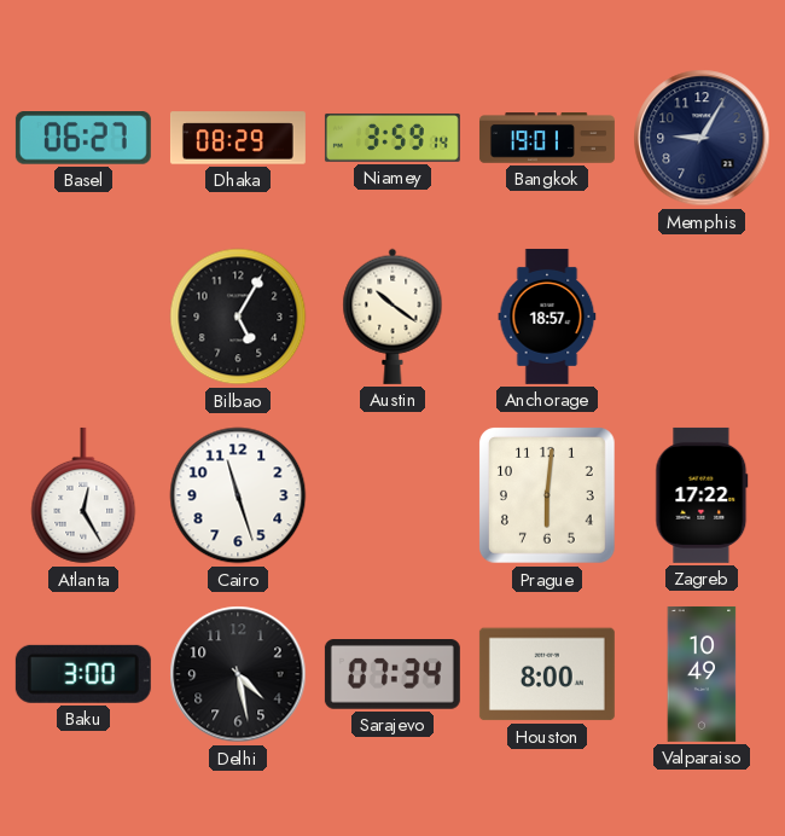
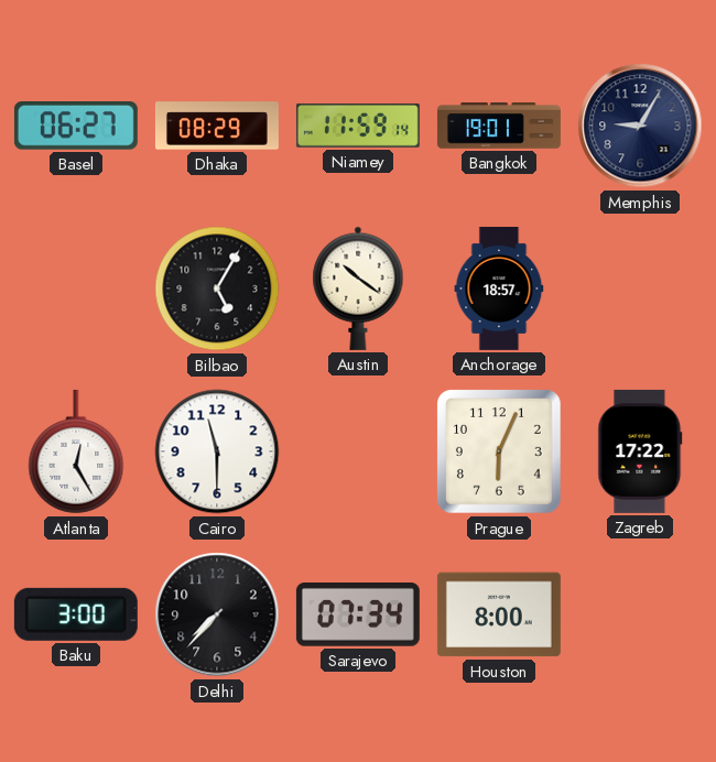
Niamey: 3:59 -> 11:59 (358, 126)
Cairo: 11:27 -> 11:30 (217, 451)
Prague: 6:01 -> 6:04 (500, 453)
Delhi: 4:28 -> 7:37 (217, 614)
Valparaiso: 10:49 -> none (702, 674)
